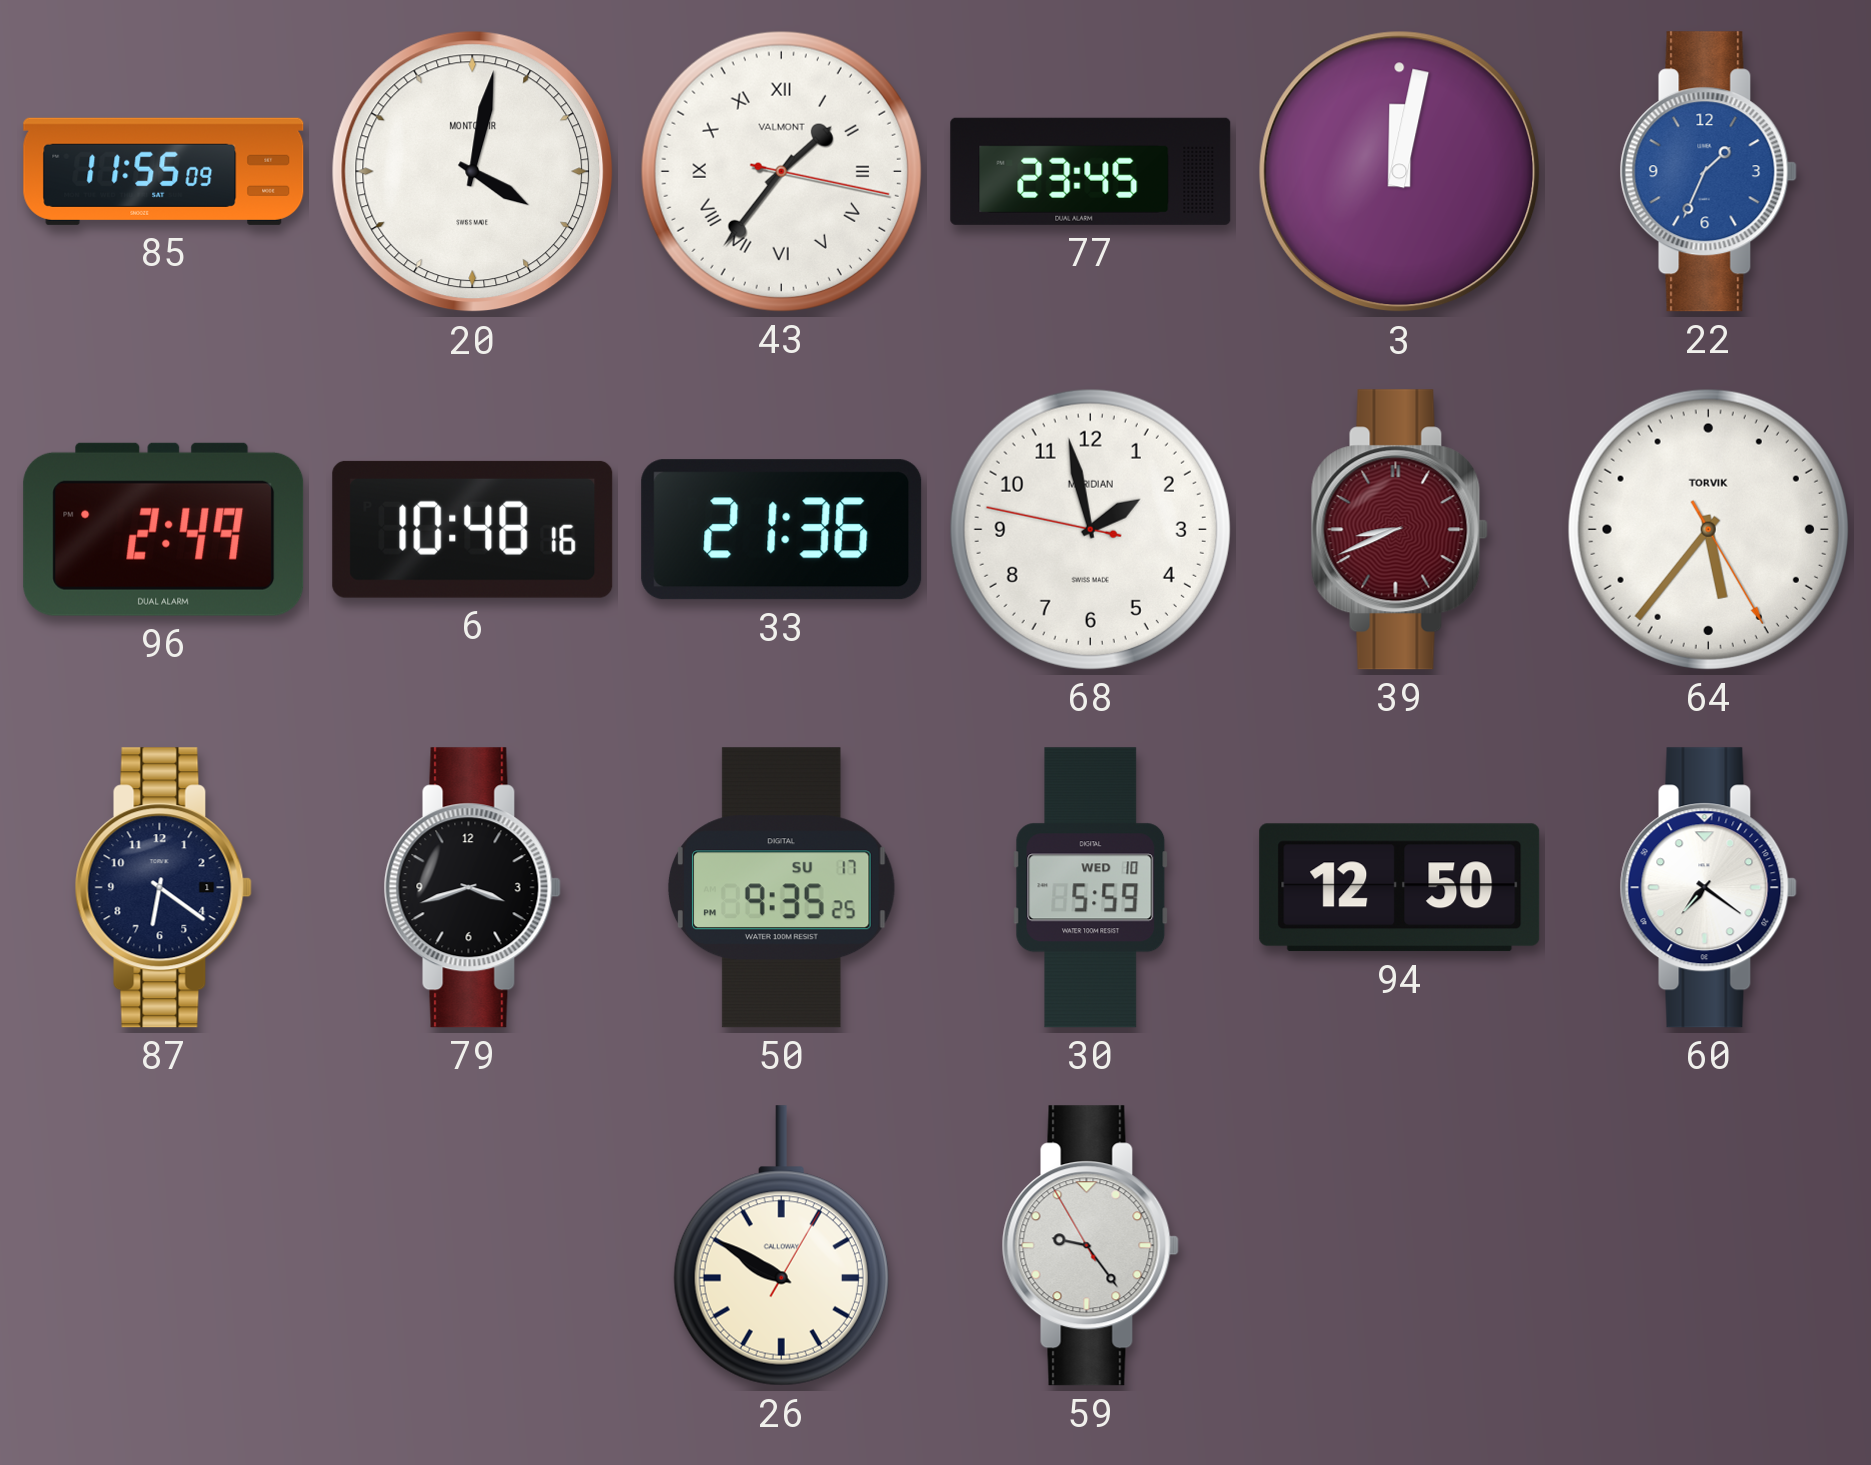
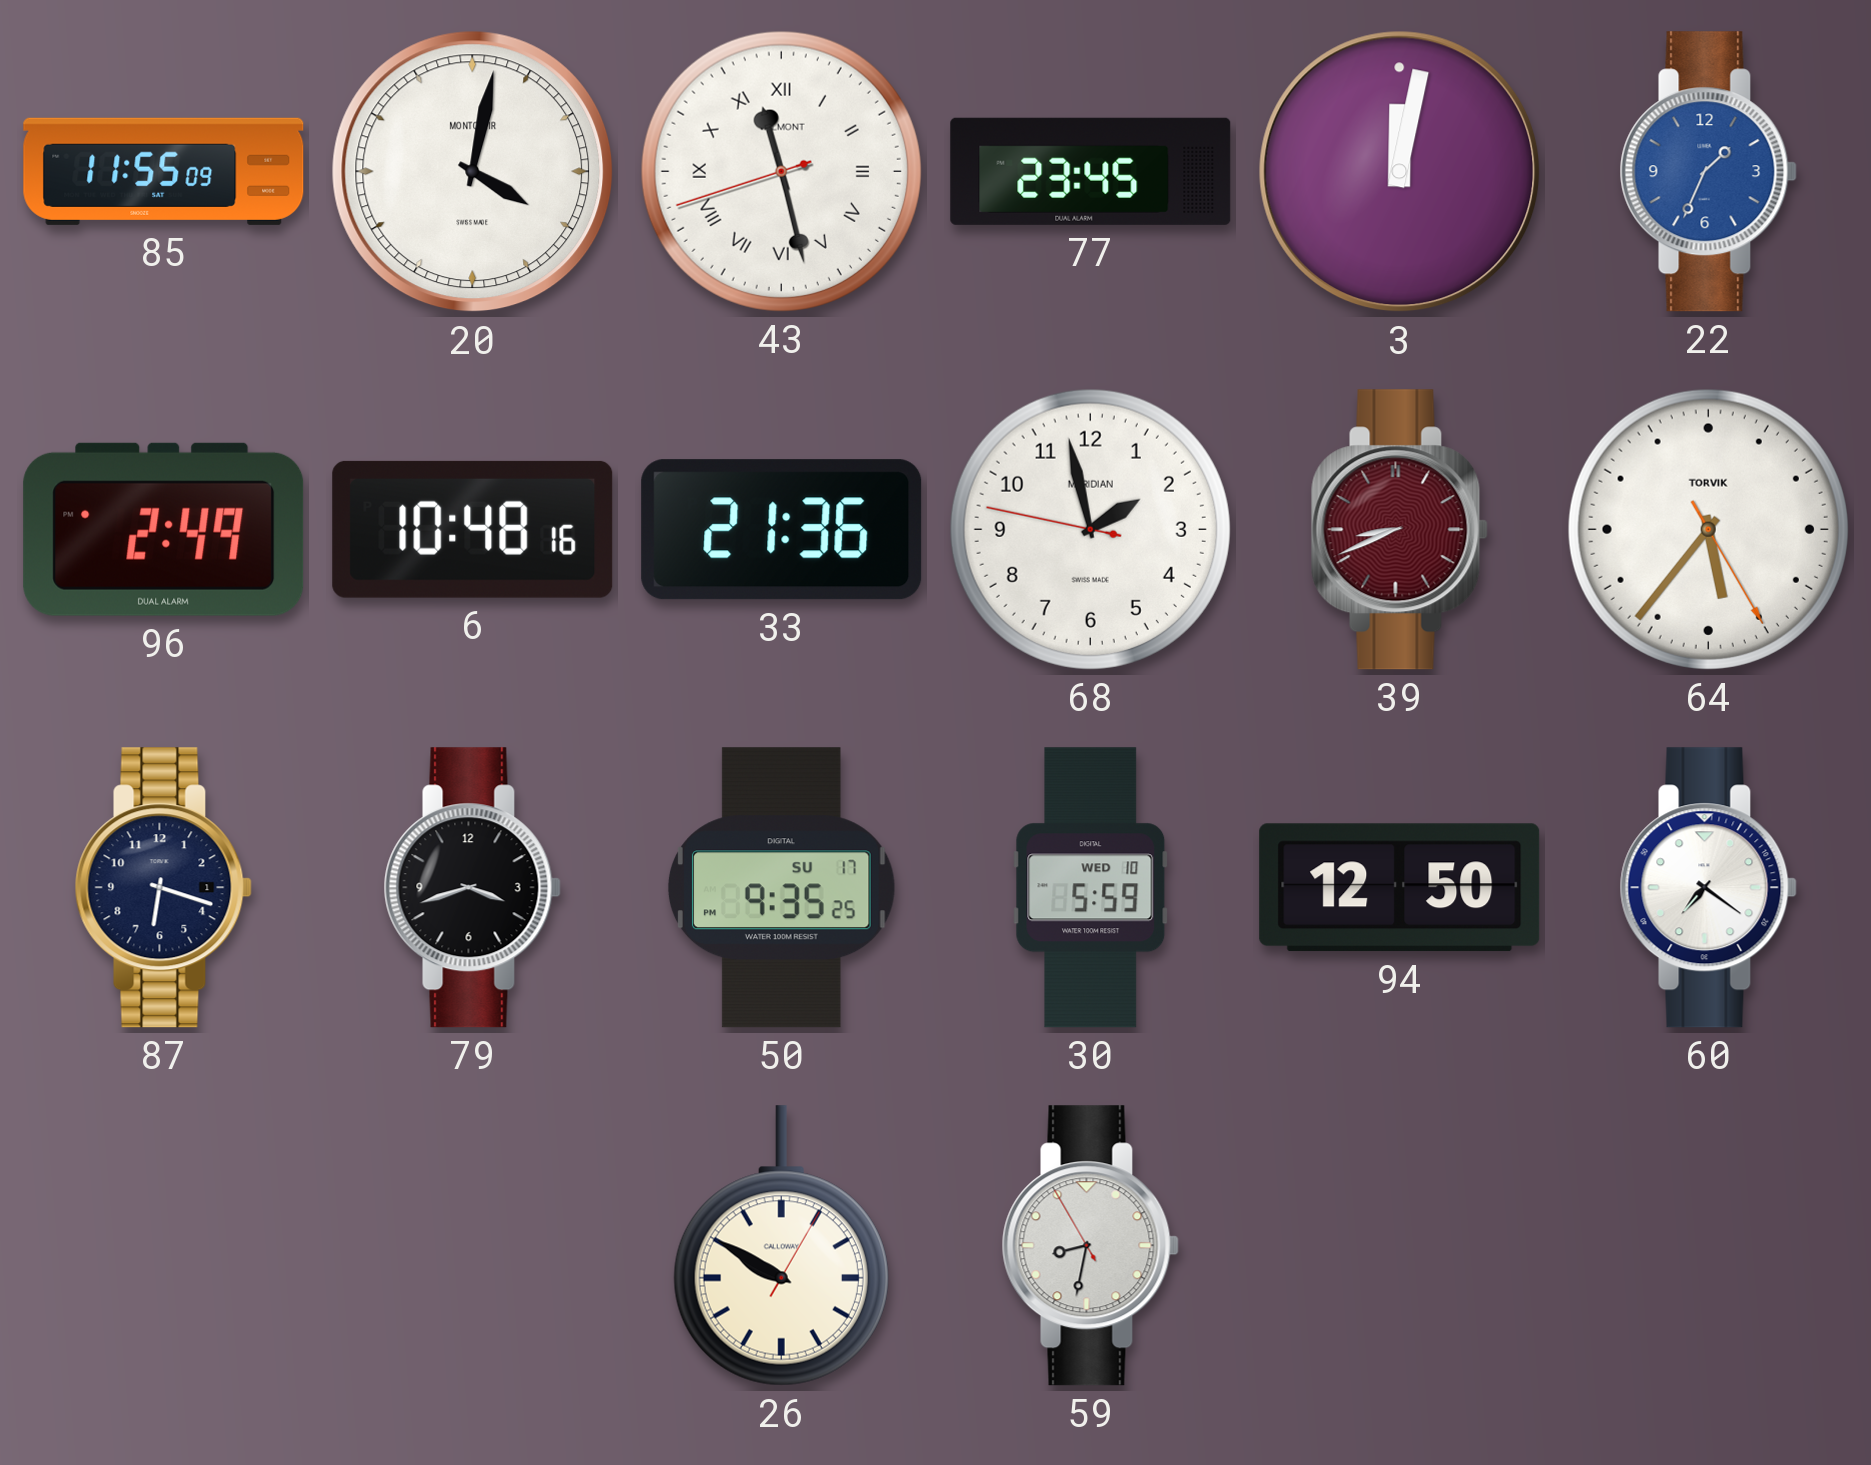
43: 1:36 -> 11:27 (781, 171)
87: 6:21 -> 6:18 (163, 888)
59: 9:23 -> 8:31 (1090, 1246)
